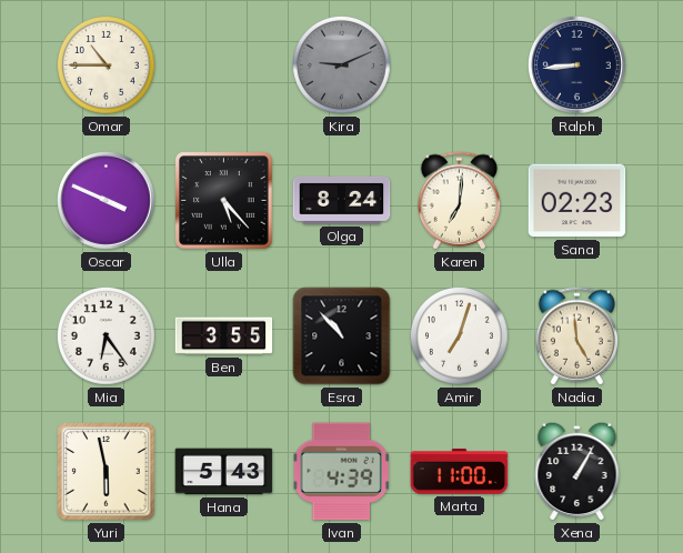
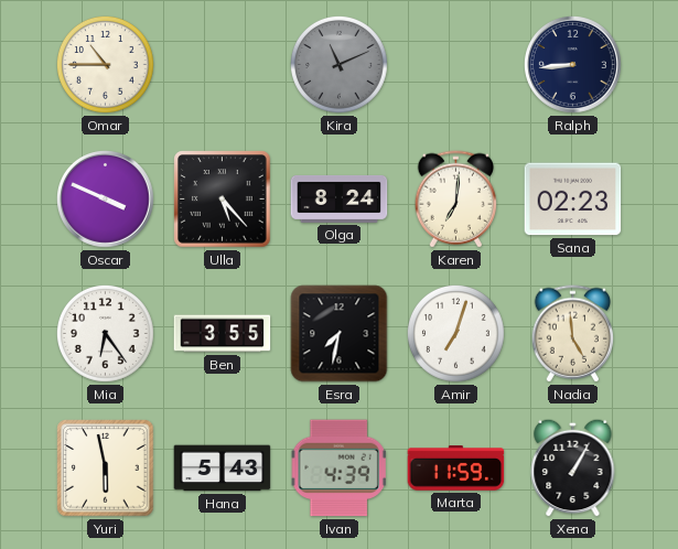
Kira: 9:11 -> 11:11 (340, 65)
Esra: 10:53 -> 7:32 (340, 334)
Marta: 11:00 -> 11:59 (456, 469)
